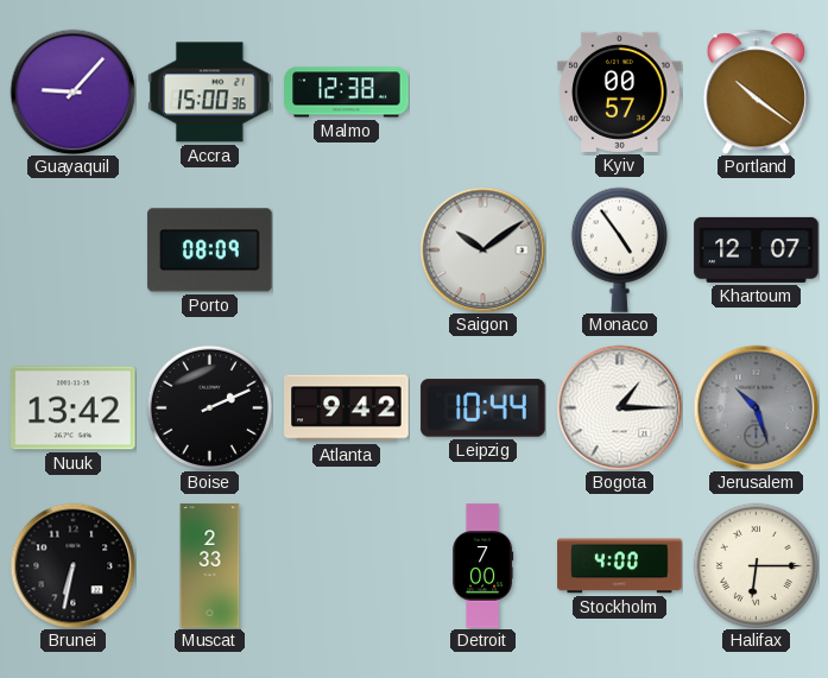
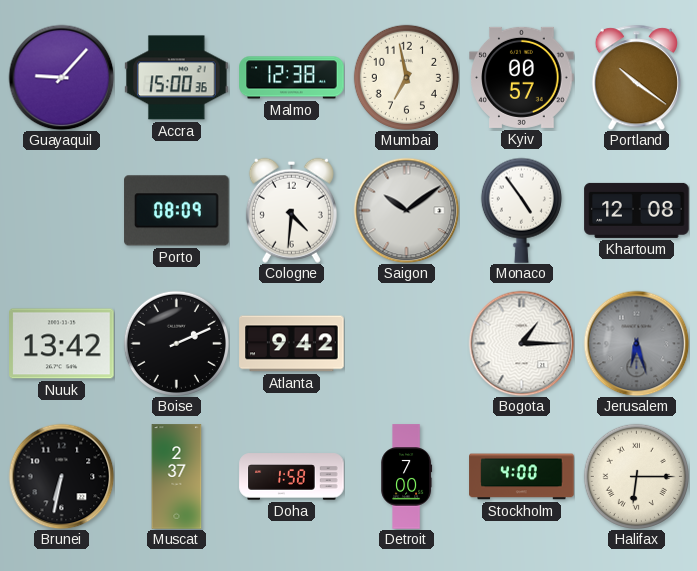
Mumbai: none -> 6:58 (406, 77)
Cologne: none -> 4:31 (291, 210)
Khartoum: 12:07 -> 12:08 (637, 210)
Leipzig: 10:44 -> none (483, 408)
Jerusalem: 10:27 -> 6:27 (636, 343)
Muscat: 2:33 -> 2:37 (177, 477)
Doha: none -> 1:58 (292, 477)
